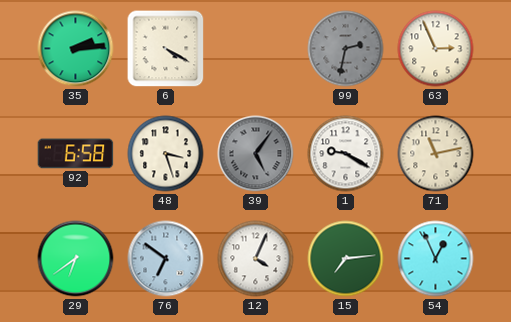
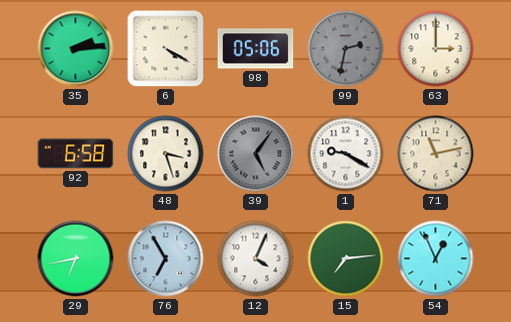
98: none -> 05:06 (256, 49)
63: 2:56 -> 3:00 (436, 49)
29: 6:39 -> 6:43 (76, 259)
76: 6:51 -> 6:55 (166, 259)
